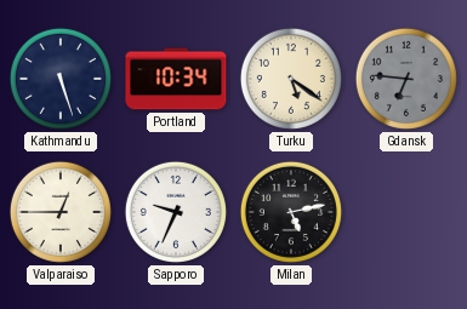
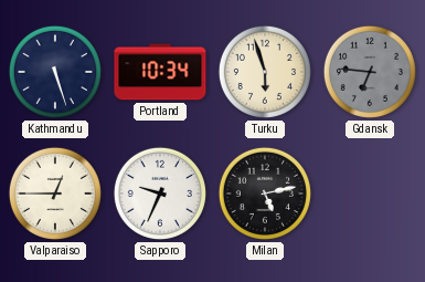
Turku: 5:21 -> 5:57 (265, 72)
